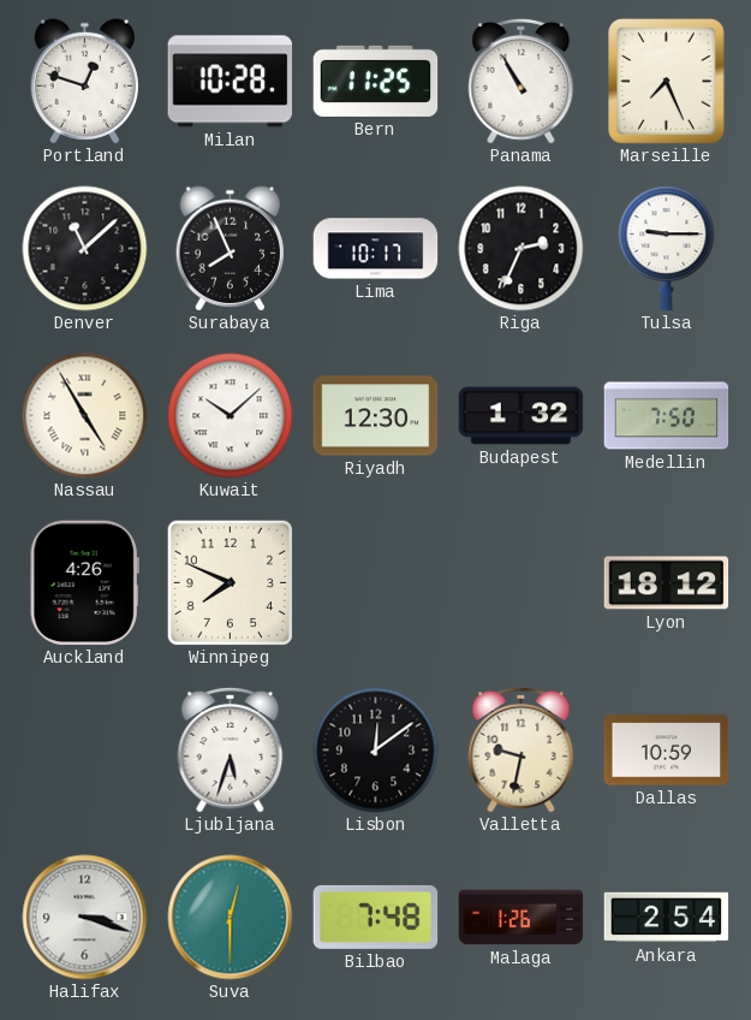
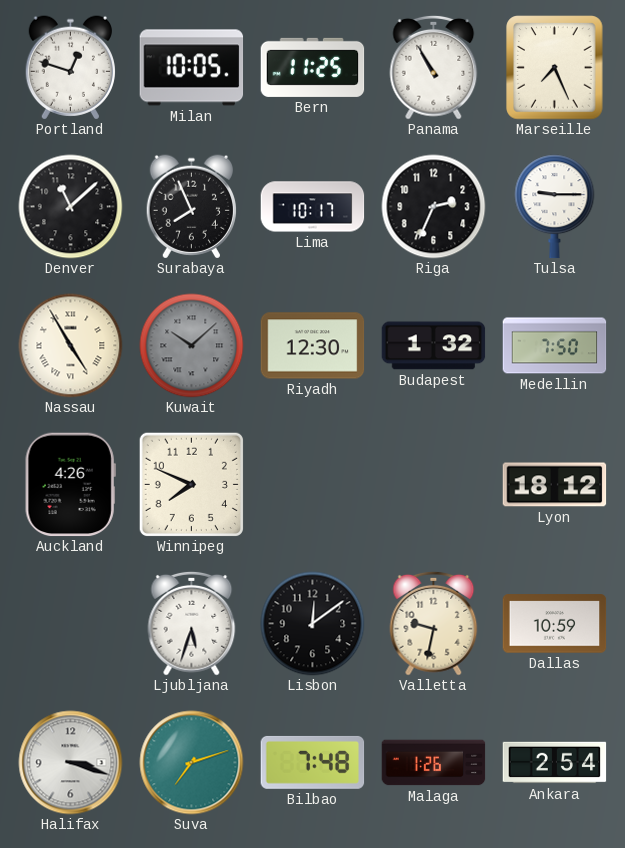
Milan: 10:28 -> 10:05 (192, 68)
Kuwait dial: white -> grey (192, 346)
Suva: 12:30 -> 7:12 (192, 763)
